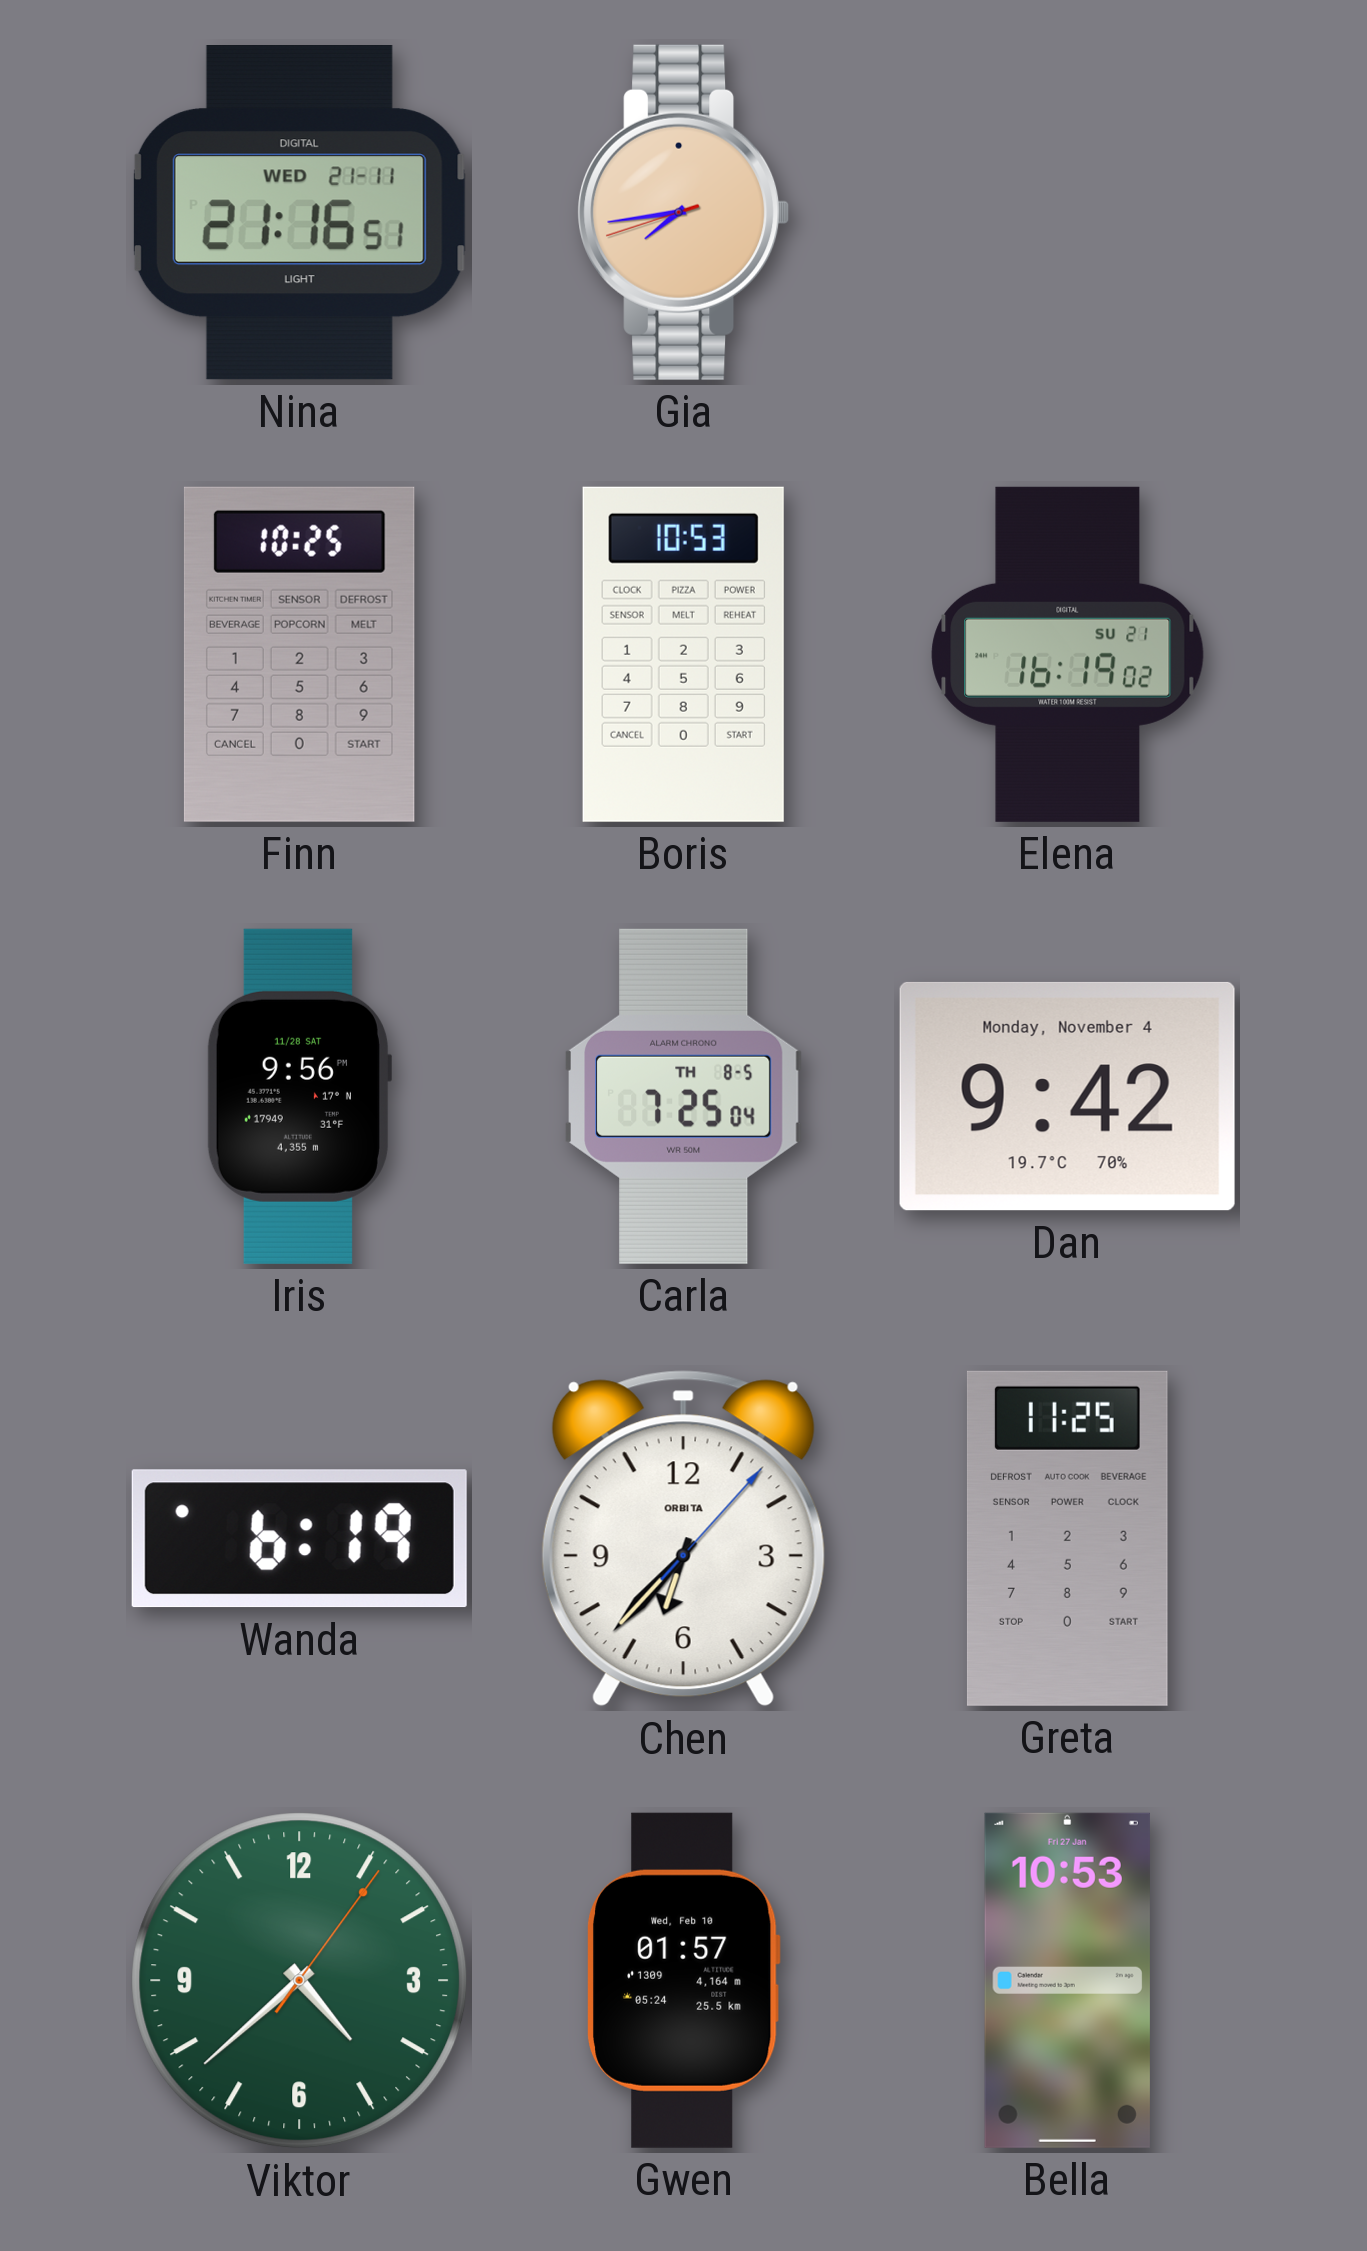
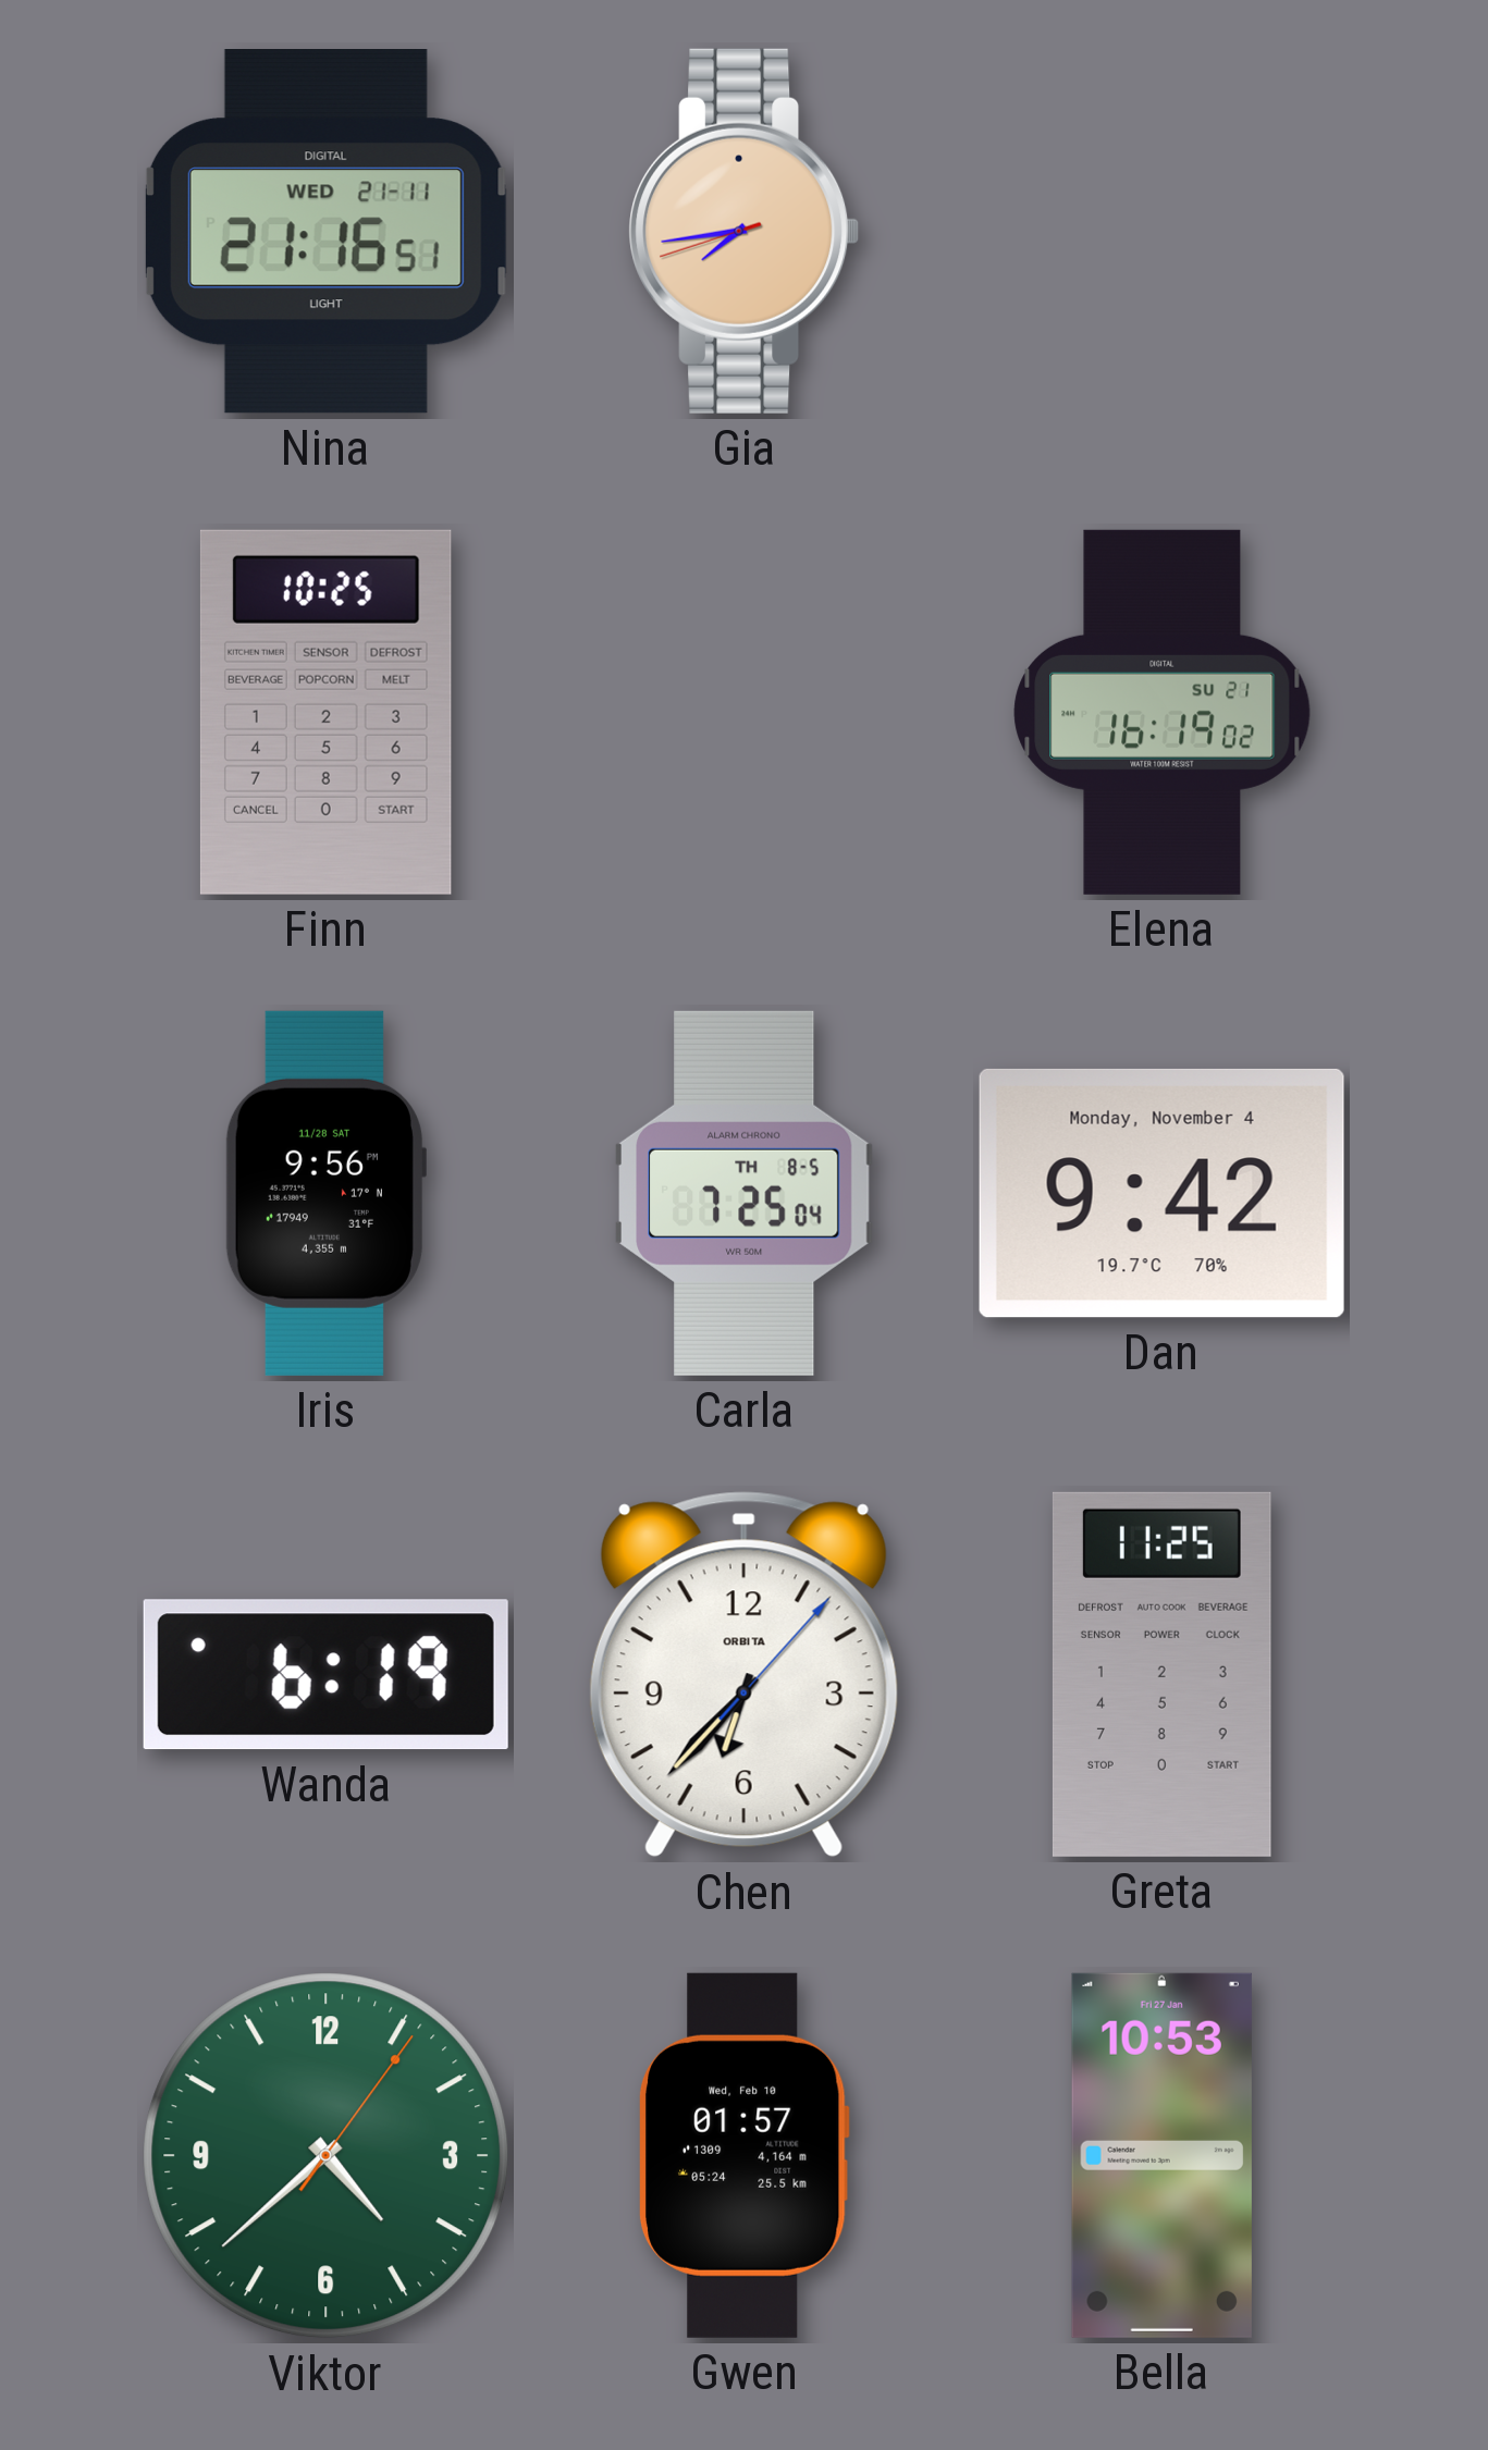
Boris: 10:53 -> none (683, 654)
